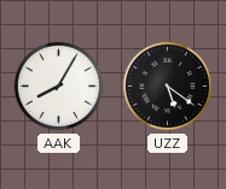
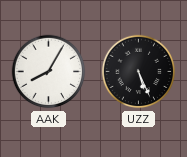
UZZ: 5:21 -> 5:26 (139, 72)
